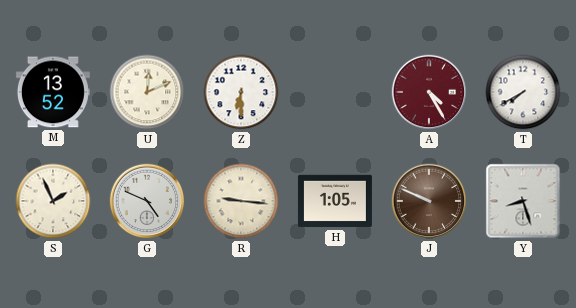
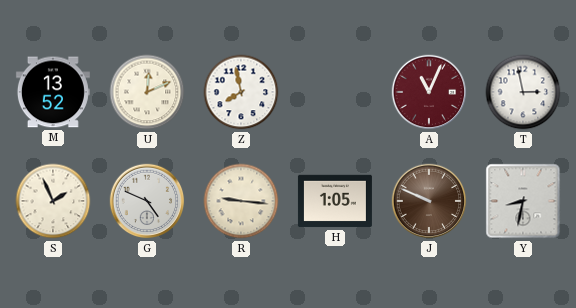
Z: 6:30 -> 7:58 (241, 92)
A: 4:25 -> 11:04 (429, 92)
T: 7:40 -> 2:58 (523, 92)
Y: 8:27 -> 8:32 (523, 201)
